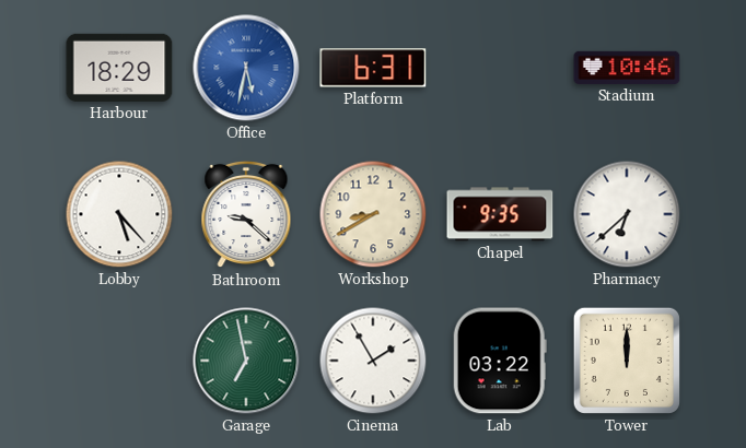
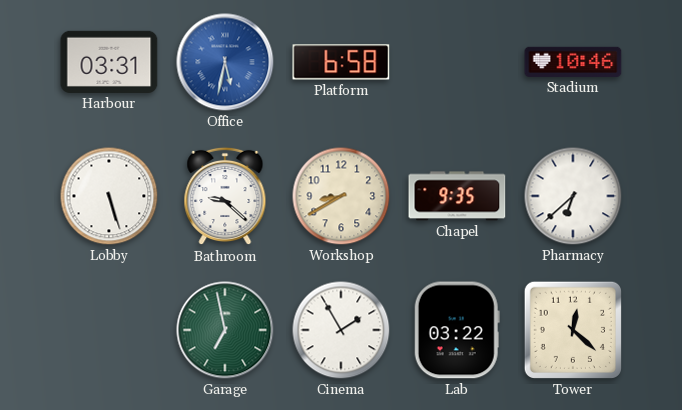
Harbour: 18:29 -> 03:31 (109, 62)
Platform: 6:31 -> 6:58 (341, 62)
Lobby: 5:23 -> 5:27 (109, 196)
Tower: 12:00 -> 12:22 (573, 330)
